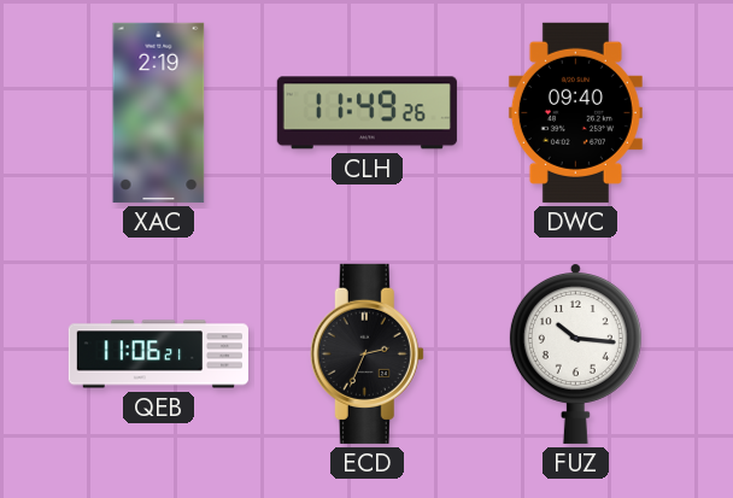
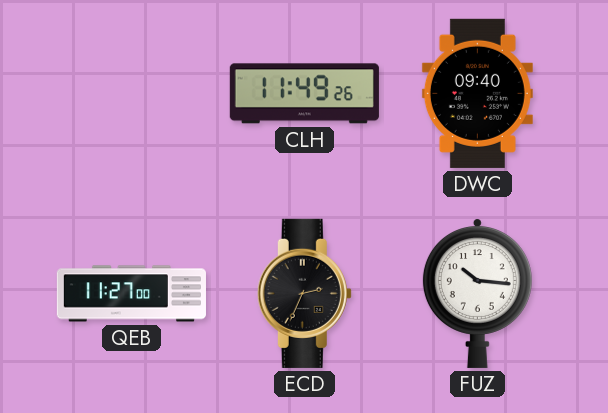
XAC: 2:19 -> none (159, 112)
QEB: 11:06 -> 11:27 (131, 294)
